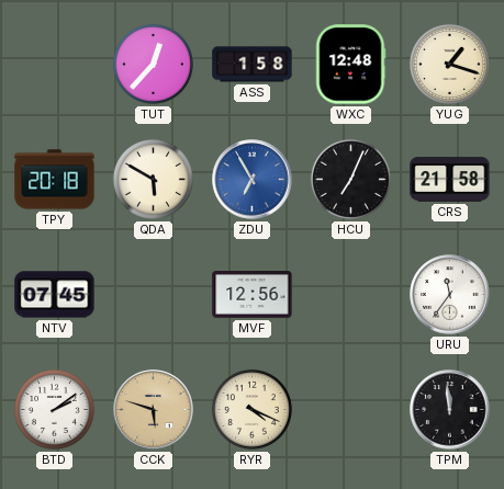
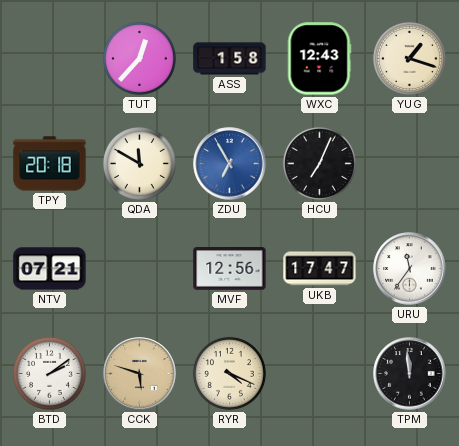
WXC: 12:48 -> 12:43 (319, 59)
QDA: 5:50 -> 11:50 (139, 163)
CRS: 21:58 -> none (450, 180)
NTV: 07:45 -> 07:21 (50, 269)
UKB: none -> 17:47 (320, 269)
